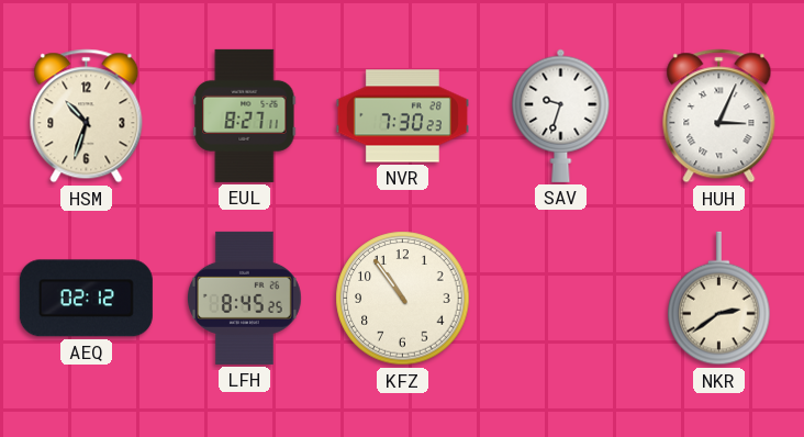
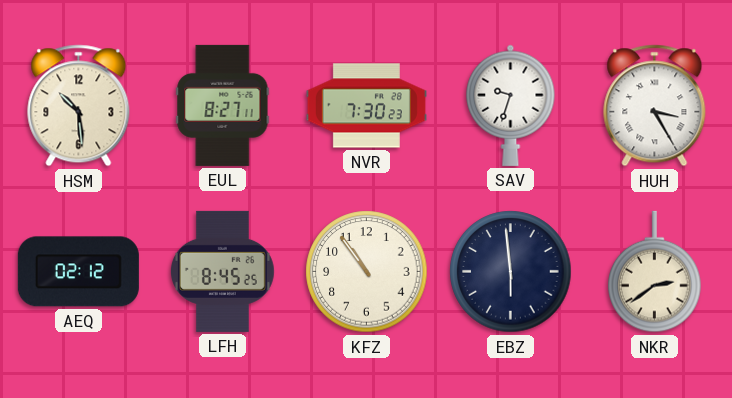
HSM: 10:33 -> 10:29 (79, 106)
HUH: 3:04 -> 3:25 (655, 106)
EBZ: none -> 5:59 (511, 272)
